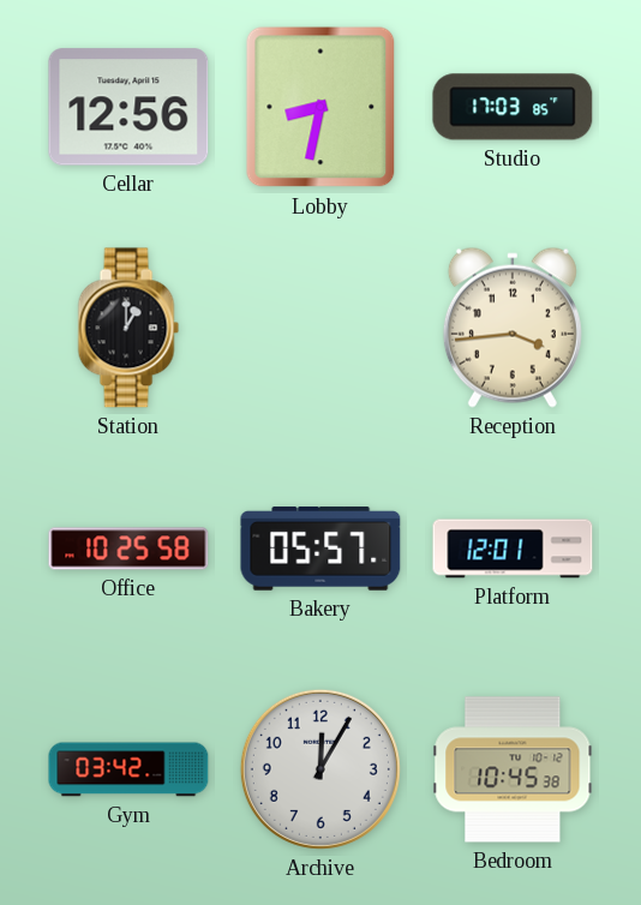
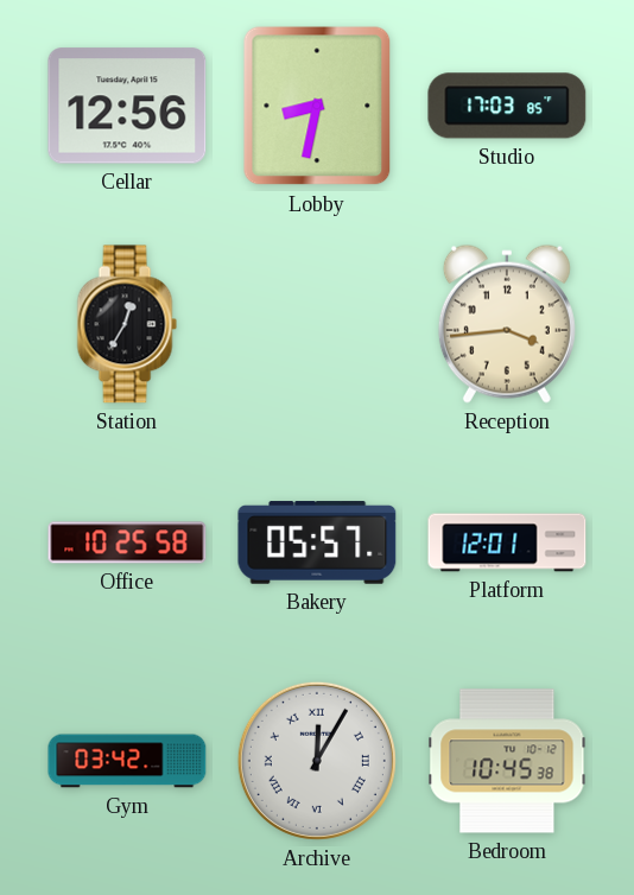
Station: 1:00 -> 12:35 (127, 324)
Archive numerals: Arabic -> Roman (317, 761)
